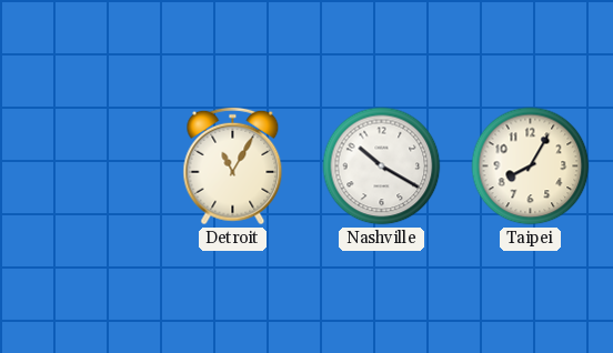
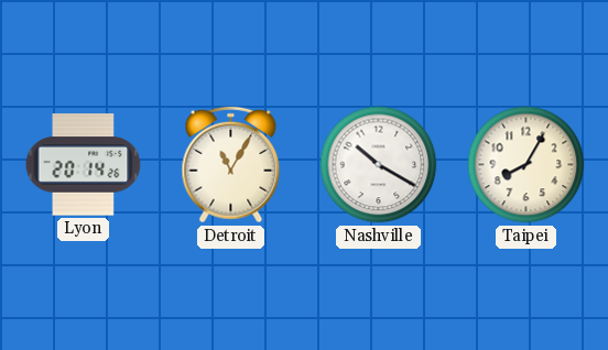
Lyon: none -> 20:14 (84, 165)
